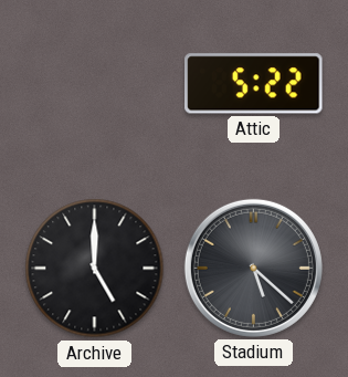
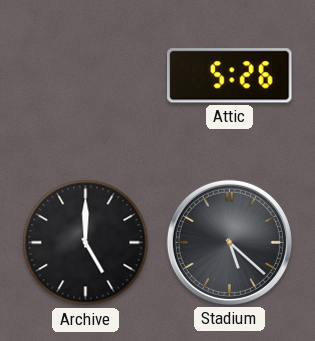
Attic: 5:22 -> 5:26 (230, 76)
